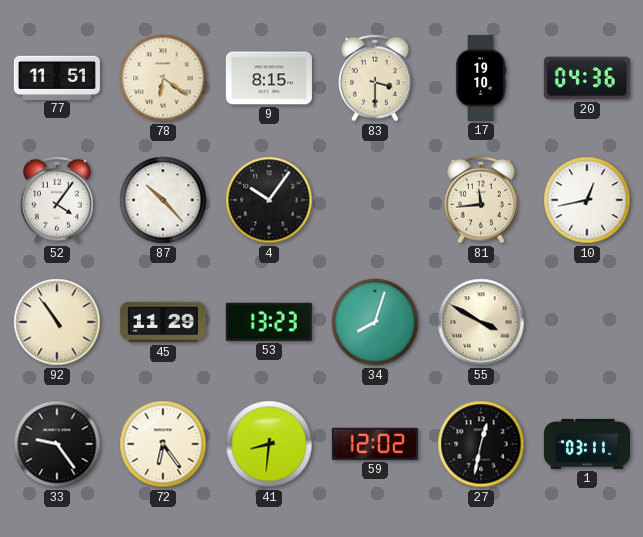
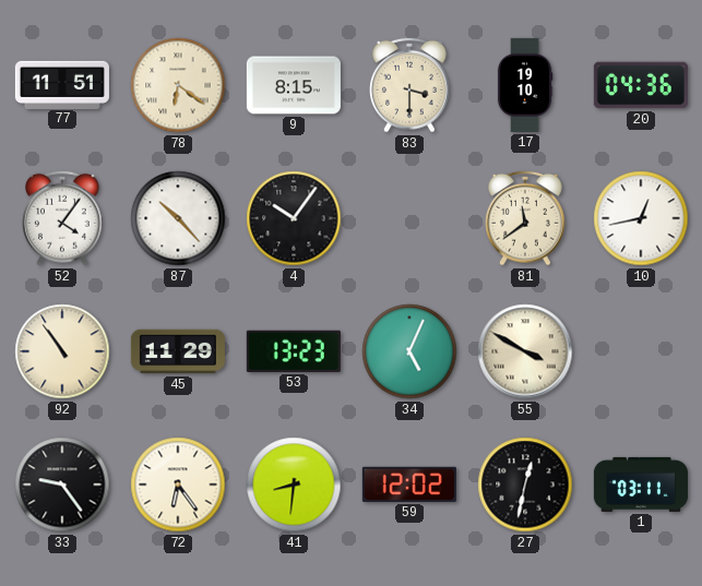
81: 11:44 -> 11:39 (525, 218)
34: 8:03 -> 5:04 (409, 351)
